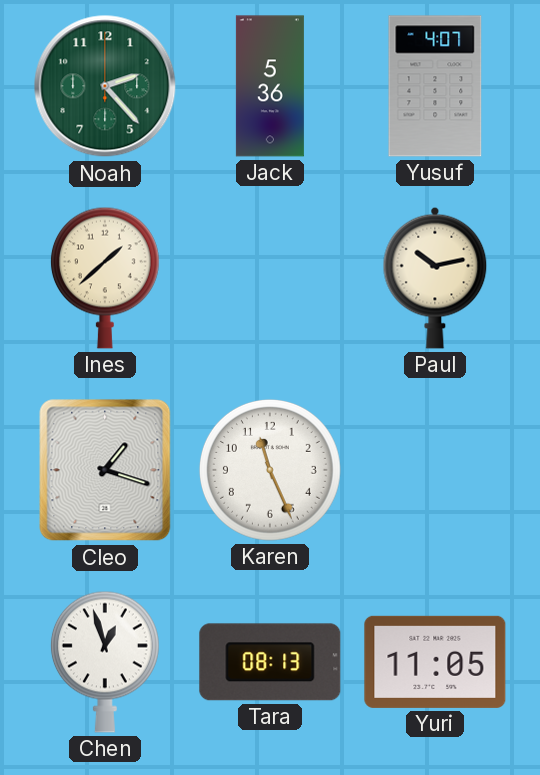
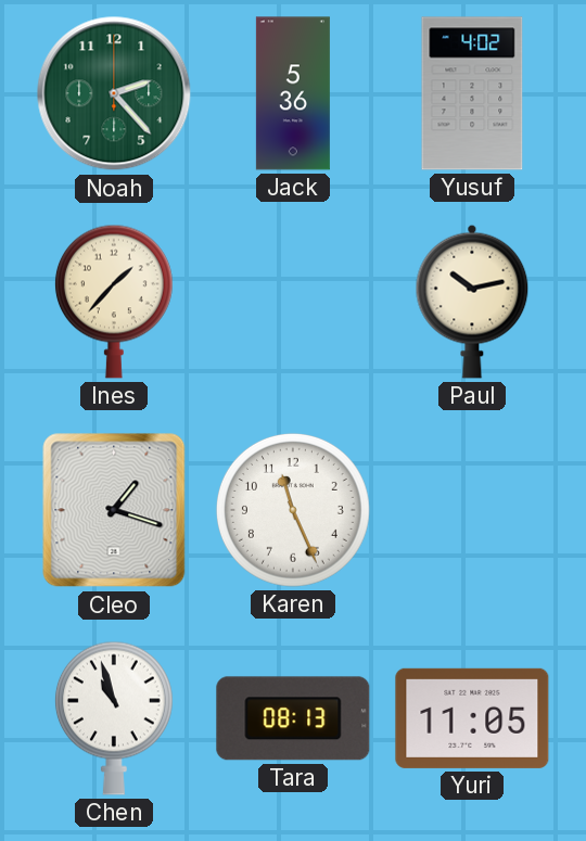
Yusuf: 4:07 -> 4:02 (472, 93)
Ines: 1:38 -> 1:37 (114, 302)
Chen: 12:57 -> 10:57 (114, 718)
